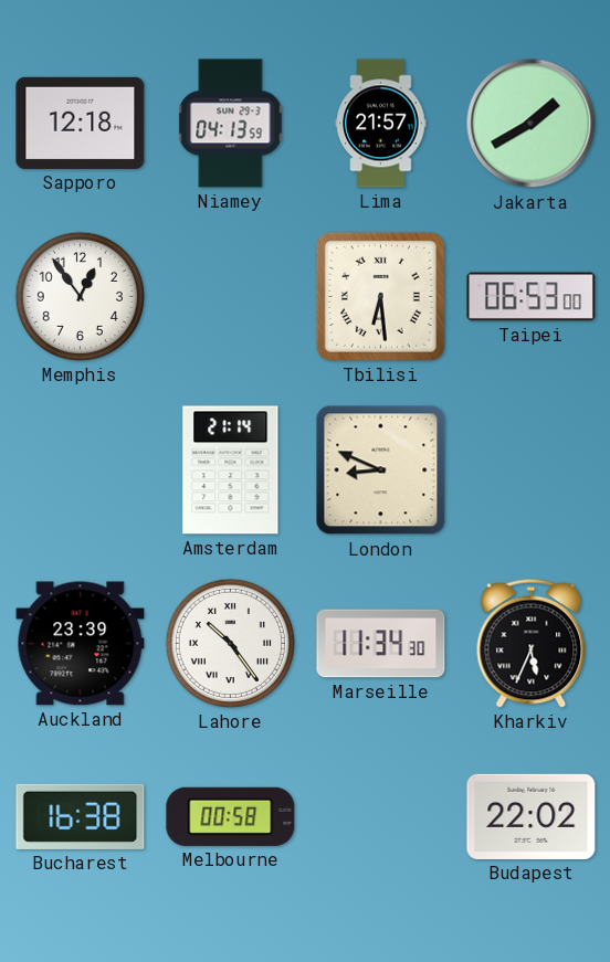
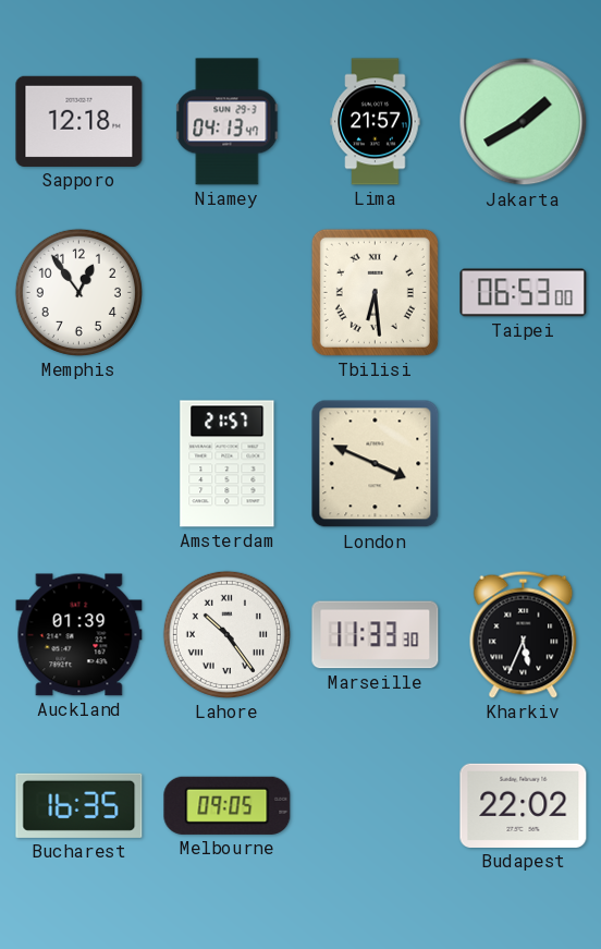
Niamey: 04:13:59 -> 04:13:47 (228, 122)
Amsterdam: 21:14 -> 21:57 (228, 464)
London: 8:49 -> 3:49 (376, 464)
Auckland: 23:39 -> 01:39 (79, 635)
Marseille: 11:34 -> 11:33 (376, 635)
Bucharest: 16:38 -> 16:35 (79, 805)
Melbourne: 00:58 -> 09:05 (228, 805)
